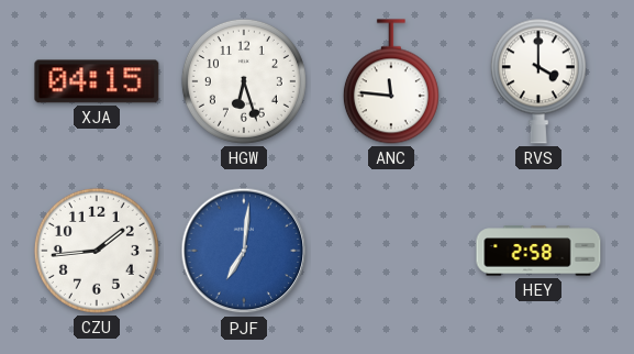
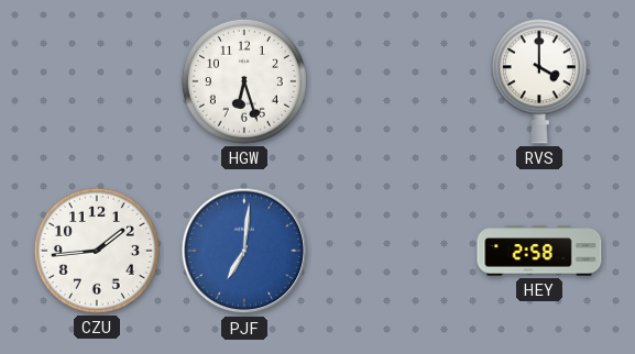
XJA: 04:15 -> none (97, 81)
ANC: 11:46 -> none (391, 81)
